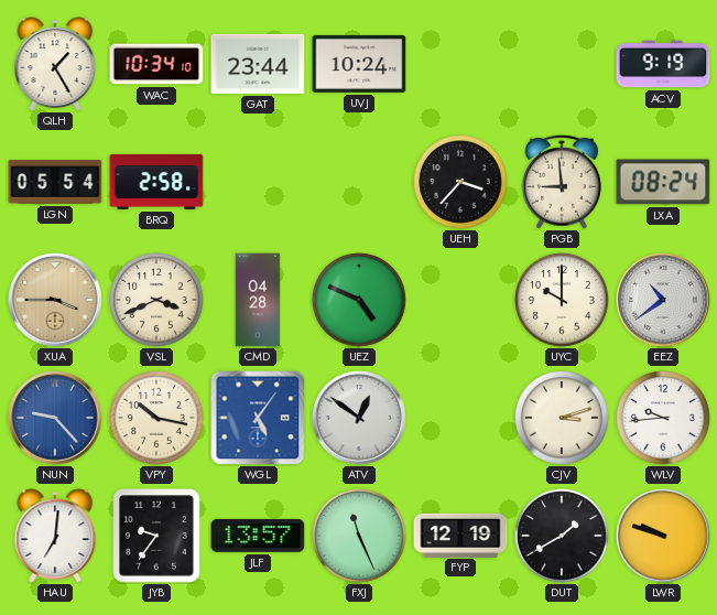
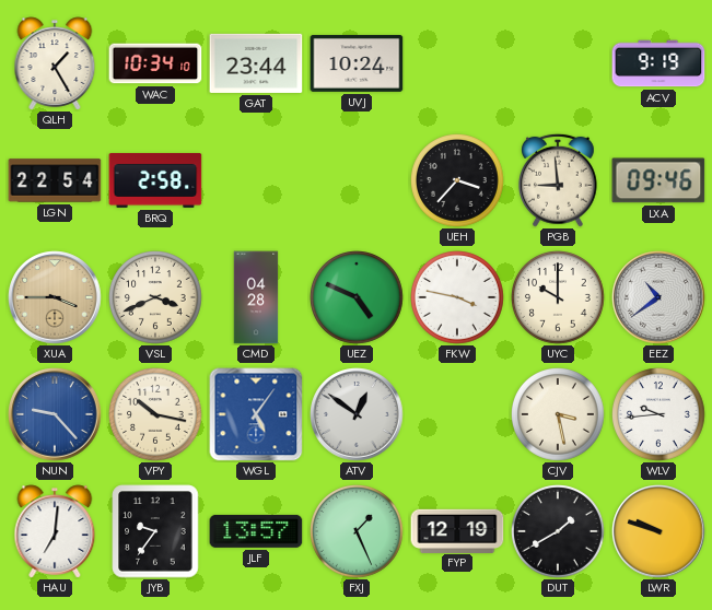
LGN: 05:54 -> 22:54 (55, 180)
LXA: 08:24 -> 09:46 (658, 180)
FKW: none -> 3:47 (458, 298)
CJV: 3:12 -> 3:28 (559, 415)
FXJ: 11:26 -> 1:26 (358, 532)
